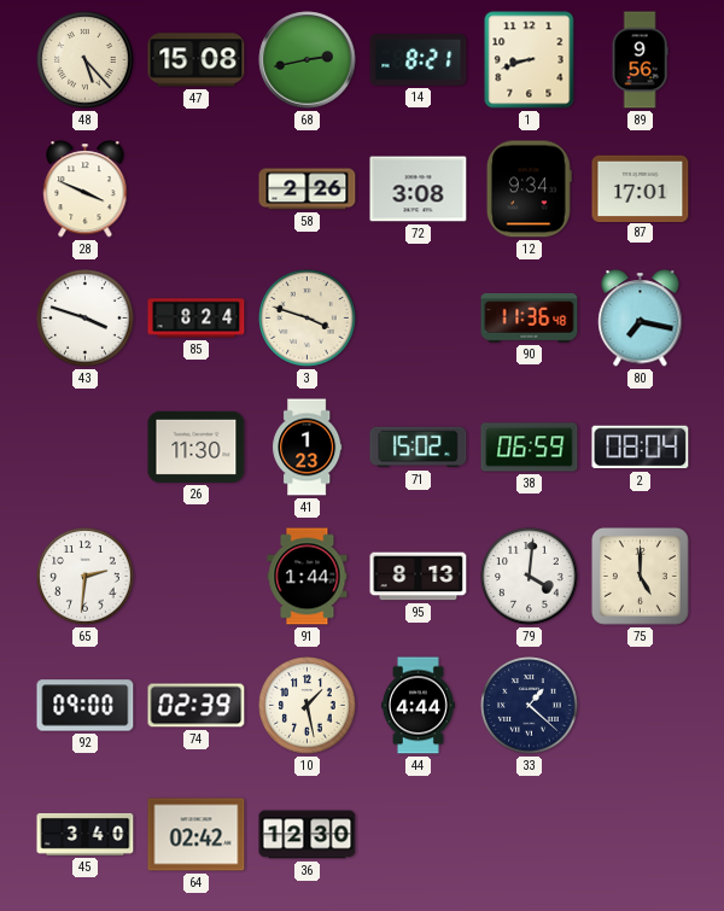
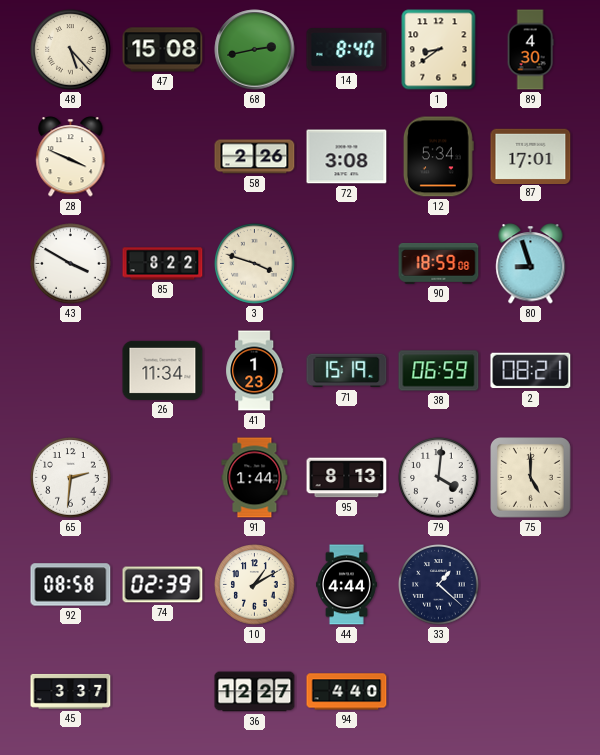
14: 8:21 -> 8:40 (347, 50)
1: 8:42 -> 8:39 (439, 50)
89: 9:56 -> 4:30 (530, 50)
12: 9:34 -> 5:34 (438, 157)
43: 3:48 -> 3:50 (71, 264)
85: 8:24 -> 8:22 (163, 264)
90: 11:36 -> 18:59 (439, 264)
80: 7:17 -> 8:57 (531, 264)
26: 11:30 -> 11:34 (163, 370)
71: 15:02 -> 15:19 (347, 371)
2: 08:04 -> 08:21 (531, 371)
92: 09:00 -> 08:58 (71, 585)
10: 1:28 -> 1:10 (255, 585)
45: 3:40 -> 3:37 (71, 691)
64: 02:42 -> none (197, 835)
36: 12:30 -> 12:27 (255, 692)
94: none -> 4:40 (347, 692)
